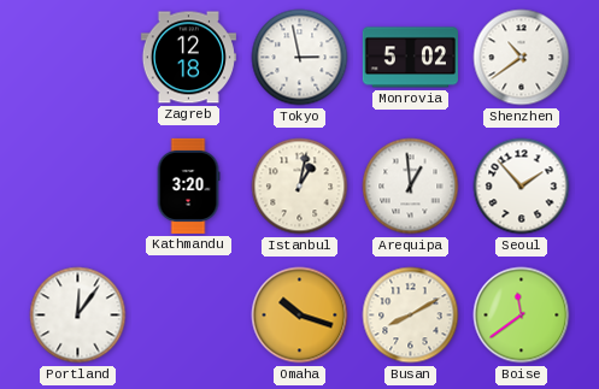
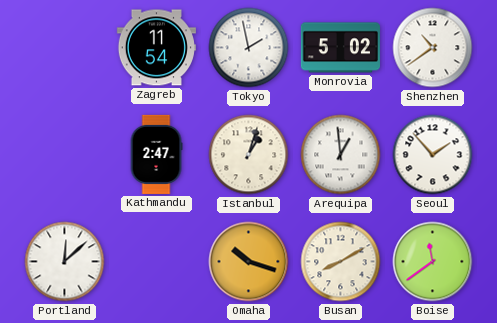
Zagreb: 12:18 -> 11:54 (156, 48)
Tokyo: 2:58 -> 1:58 (249, 48)
Kathmandu: 3:20 -> 2:47 (156, 154)
Istanbul: 1:02 -> 1:03 (249, 155)
Portland: 12:06 -> 12:08 (65, 262)
